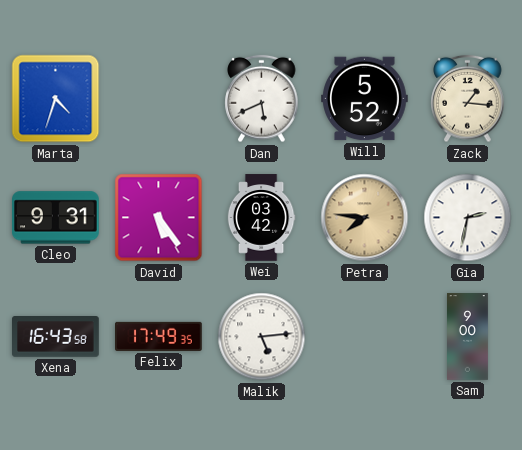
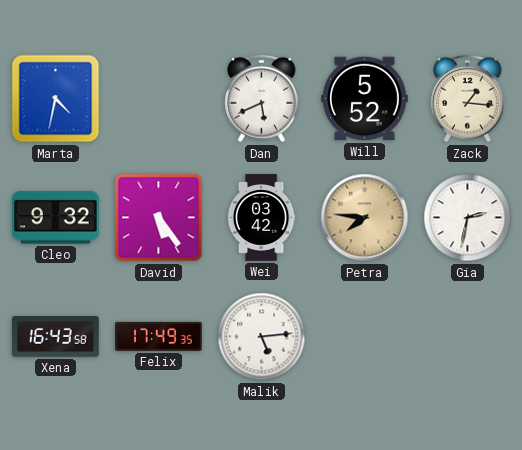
Marta: 4:33 -> 4:32 (56, 99)
Cleo: 9:31 -> 9:32 (56, 218)
Sam: 9:00 -> none (468, 337)
